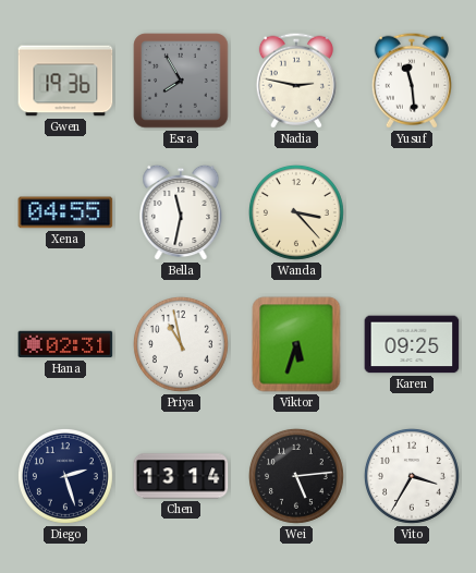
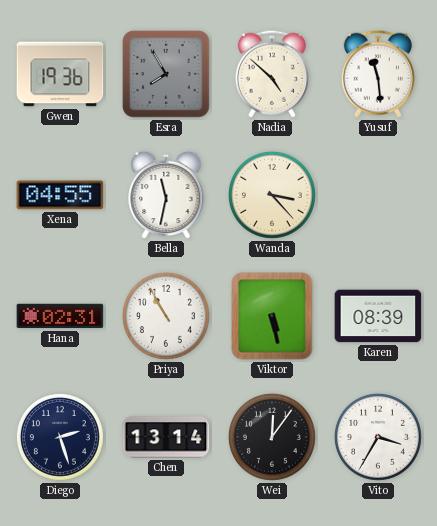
Nadia: 2:47 -> 4:52 (272, 74)
Priya: 10:58 -> 10:55 (166, 316)
Viktor: 5:33 -> 5:28 (272, 316)
Karen: 09:25 -> 08:39 (378, 316)
Wei: 5:14 -> 12:06 (272, 437)
